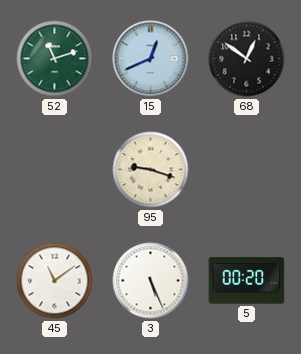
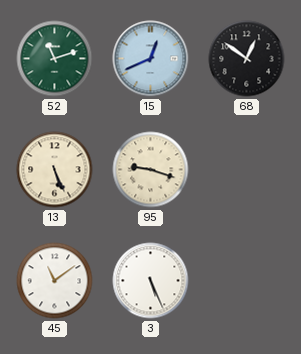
13: none -> 5:26 (55, 170)
5: 00:20 -> none (247, 281)
